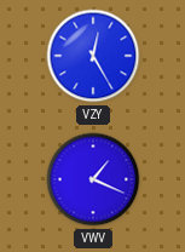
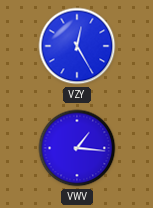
VWV: 1:19 -> 1:16 (77, 148)
